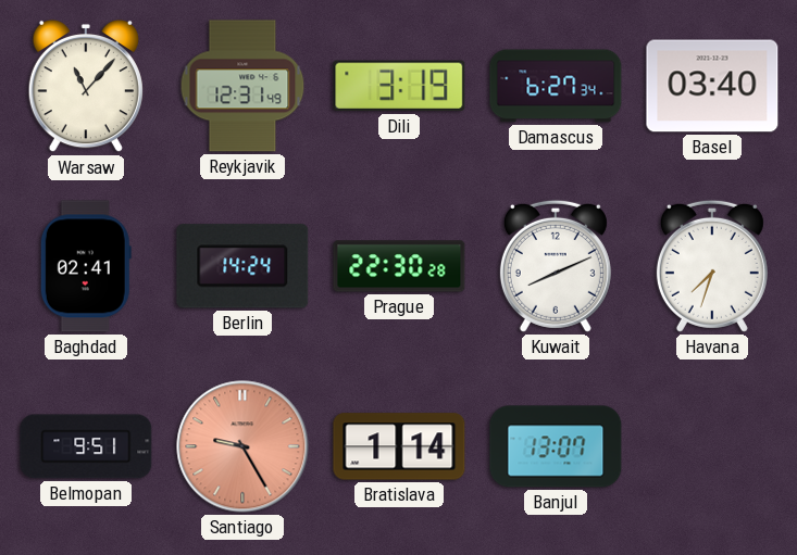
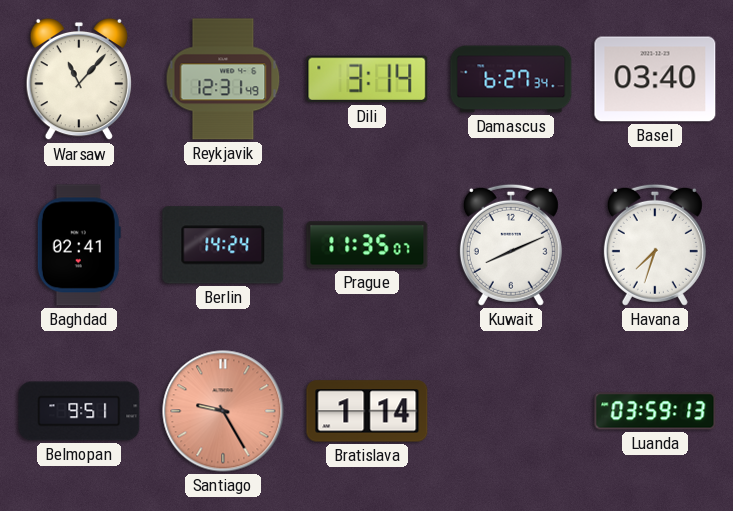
Dili: 3:19 -> 3:14 (367, 79)
Prague: 22:30 -> 11:35 (367, 245)
Banjul: 13:07 -> none (556, 446)
Luanda: none -> 03:59 (655, 411)
